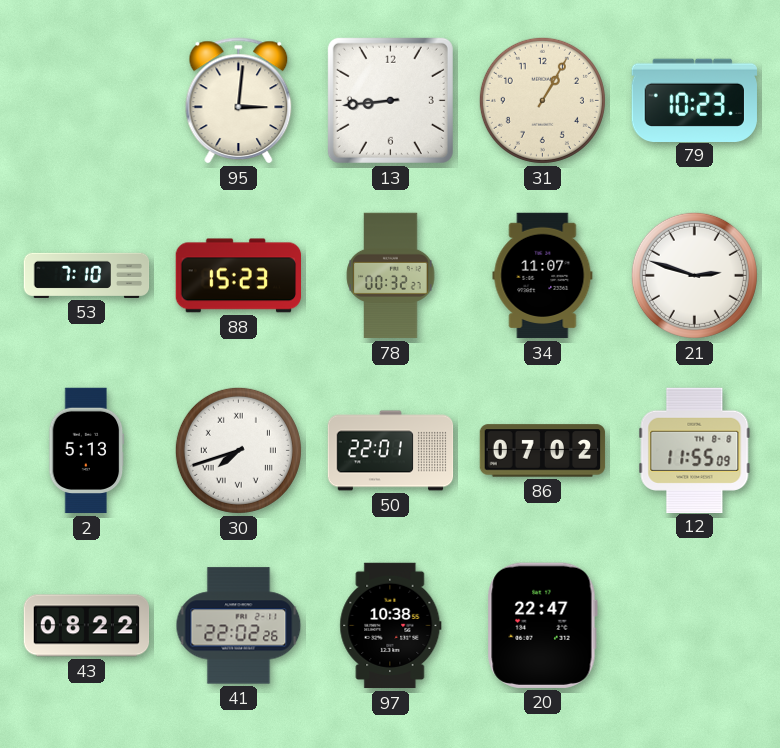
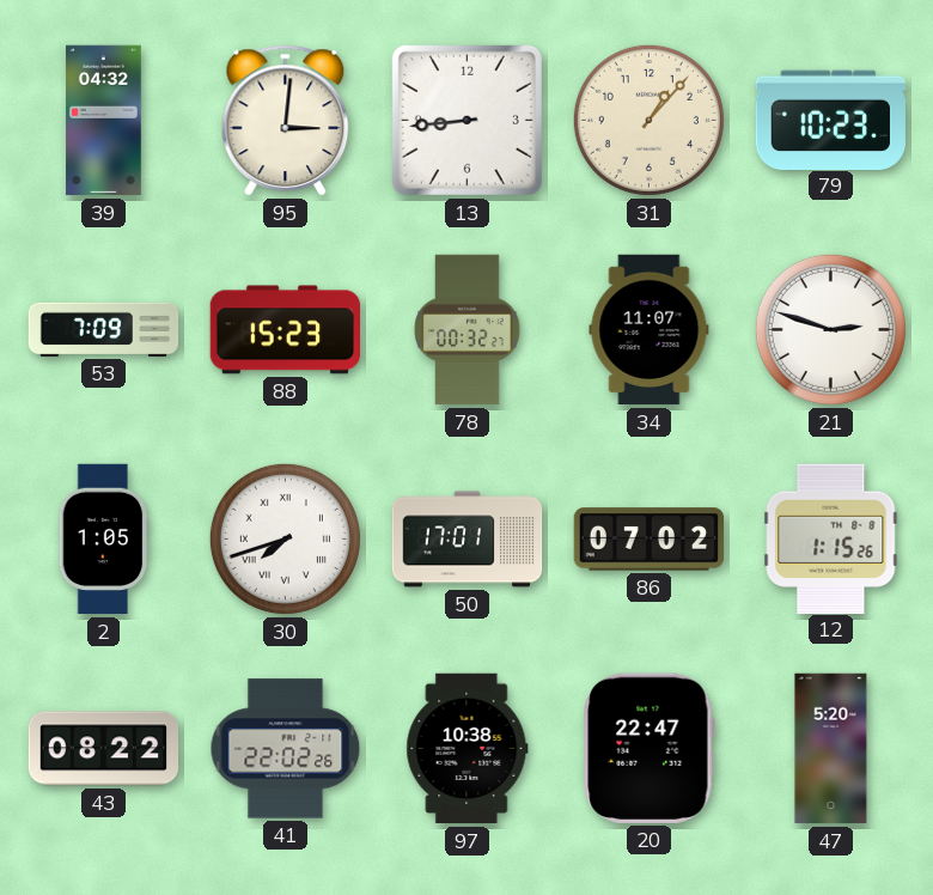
39: none -> 04:32 (104, 121)
31: 1:05 -> 1:07 (648, 120)
53: 7:10 -> 7:09 (104, 329)
2: 5:13 -> 1:05 (104, 540)
50: 22:01 -> 17:01 (468, 540)
12: 11:55 -> 1:15 (831, 538)
47: none -> 5:20 (831, 749)
